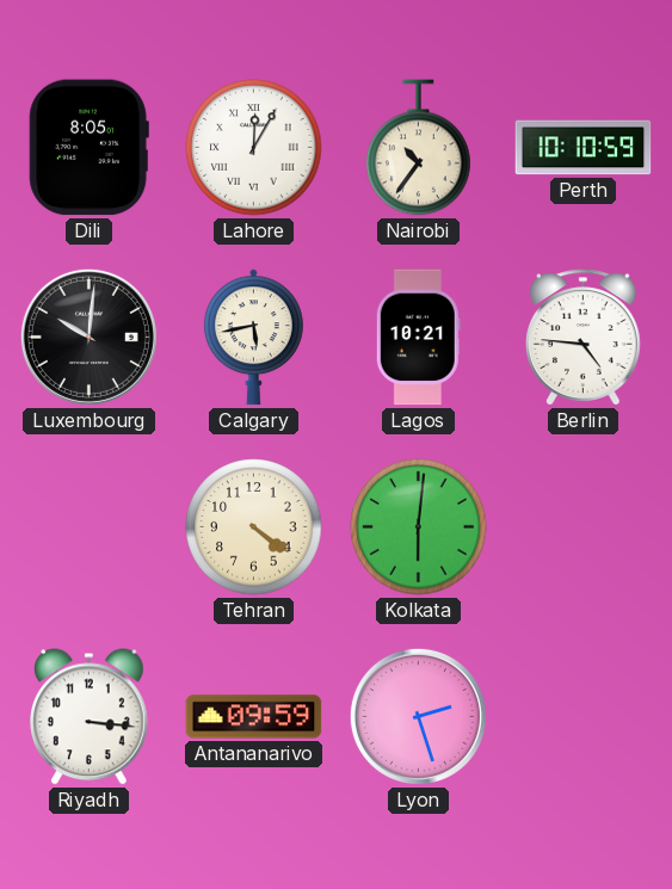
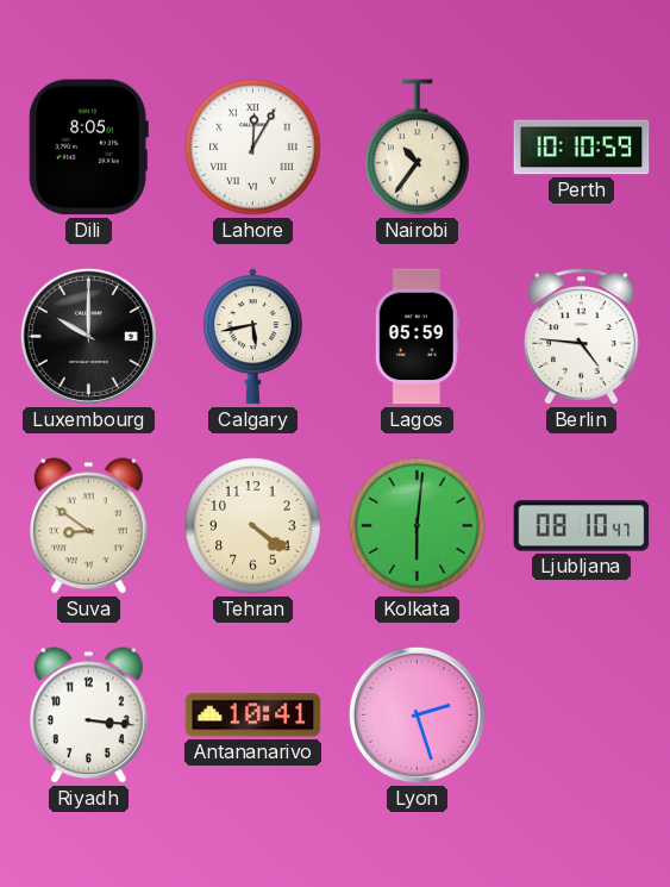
Luxembourg: 10:01 -> 10:00 (88, 336)
Lagos: 10:21 -> 05:59 (417, 337)
Suva: none -> 8:51 (89, 526)
Ljubljana: none -> 08:10 (582, 526)
Antananarivo: 09:59 -> 10:41 (253, 716)
